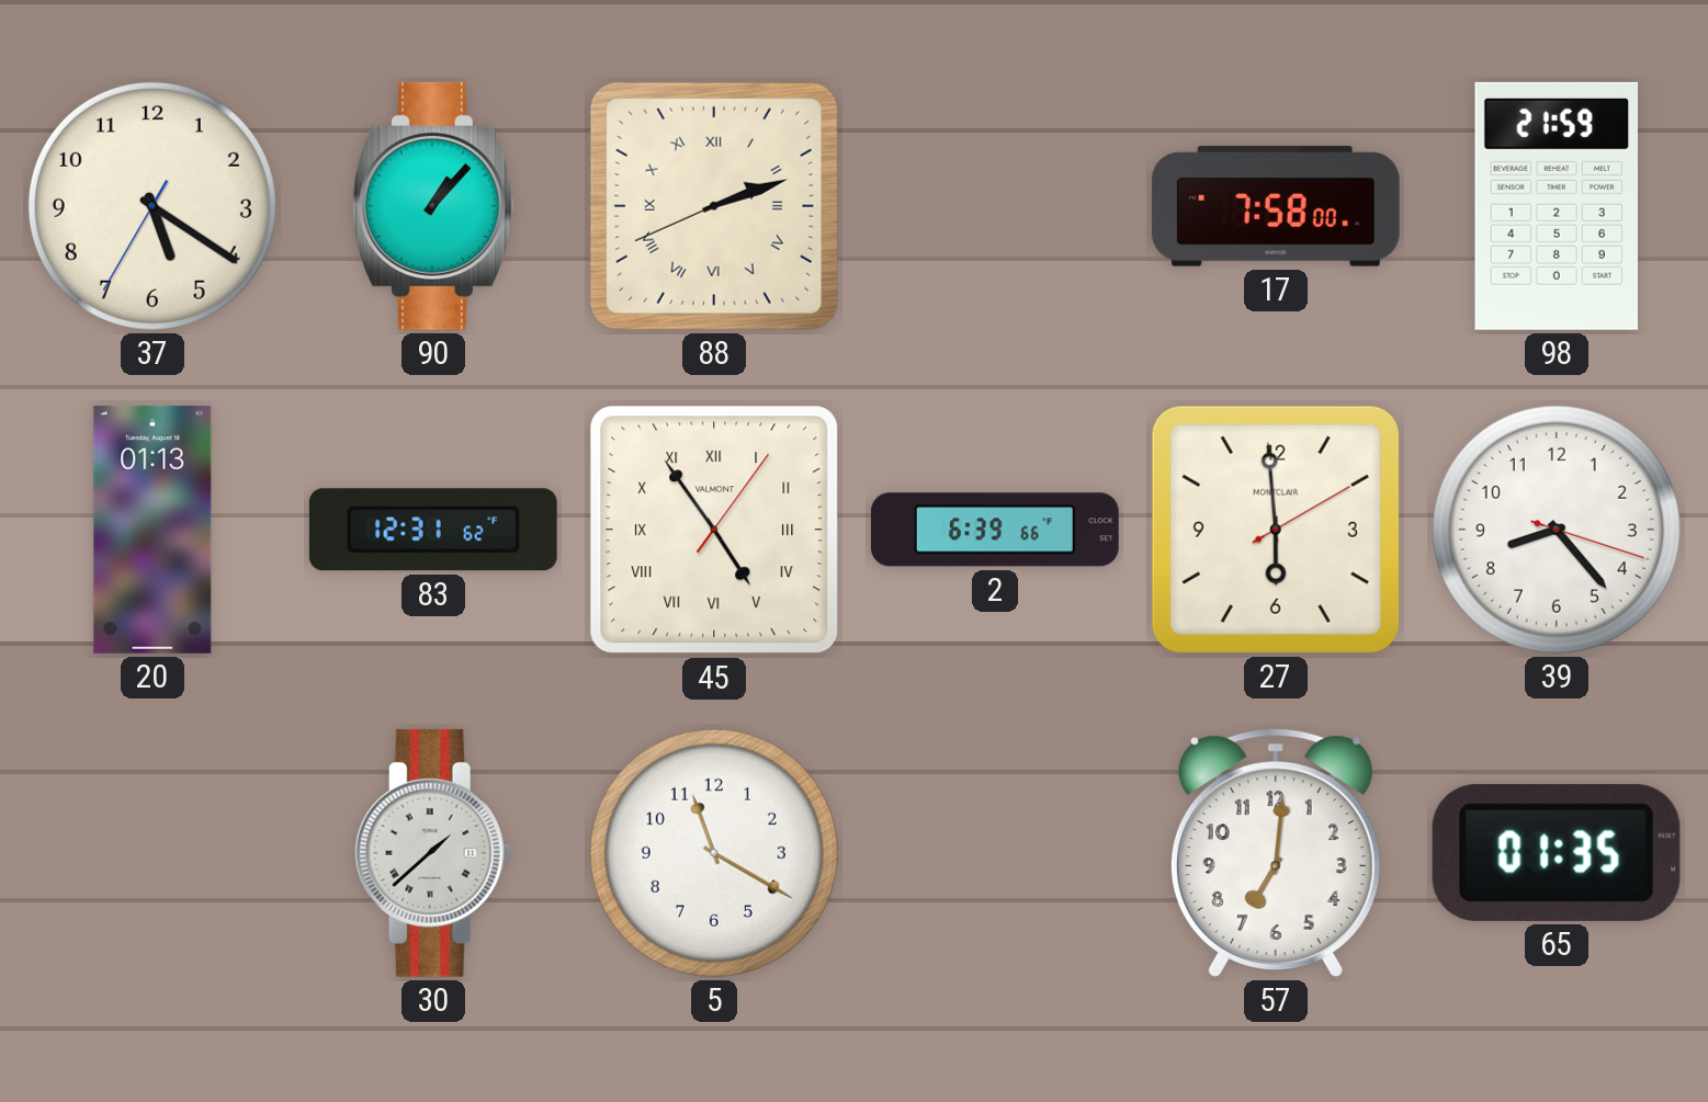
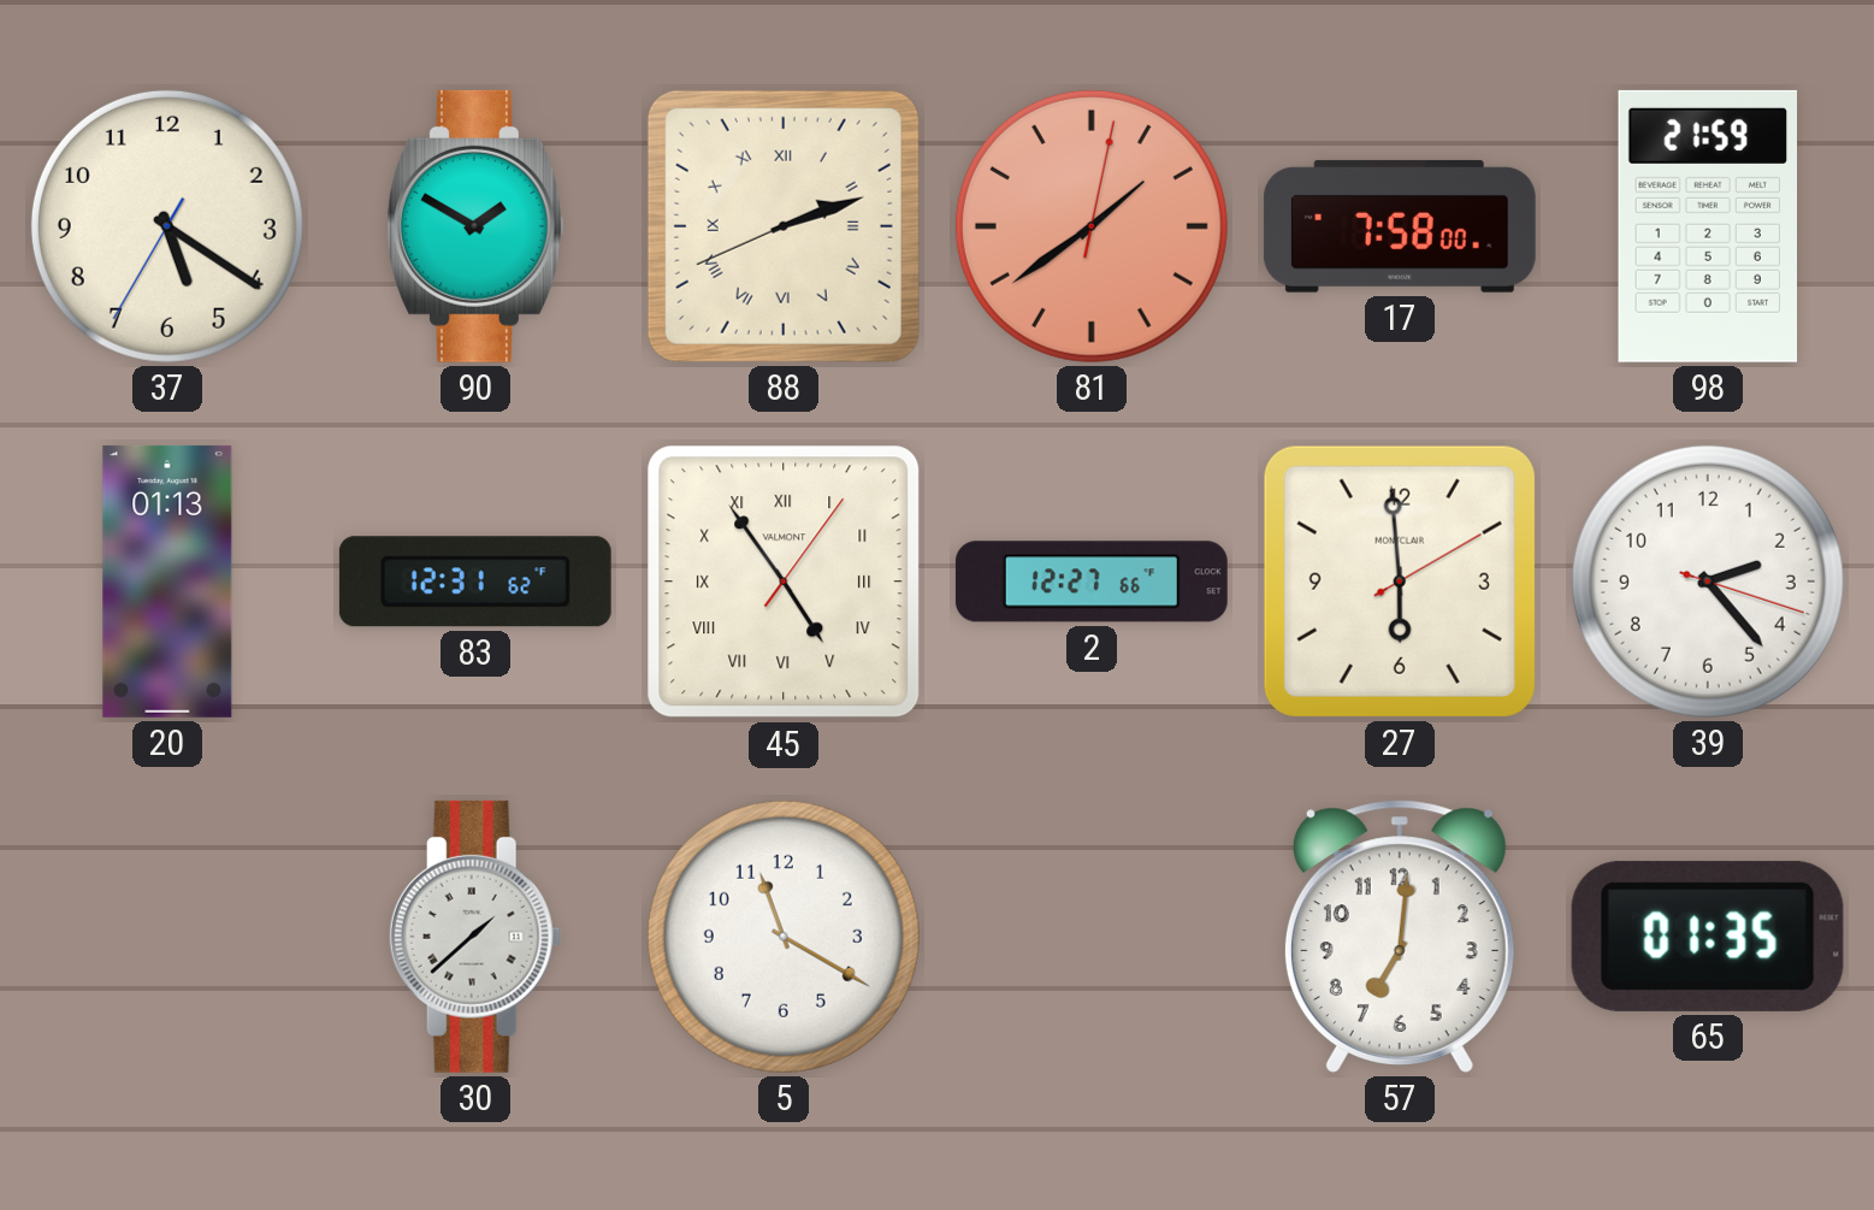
90: 1:07 -> 1:50 (475, 226)
81: none -> 1:39 (1092, 226)
2: 6:39 -> 12:27 (1092, 582)
39: 8:23 -> 2:23 (1708, 582)
